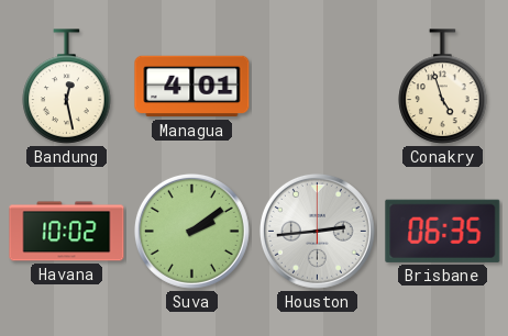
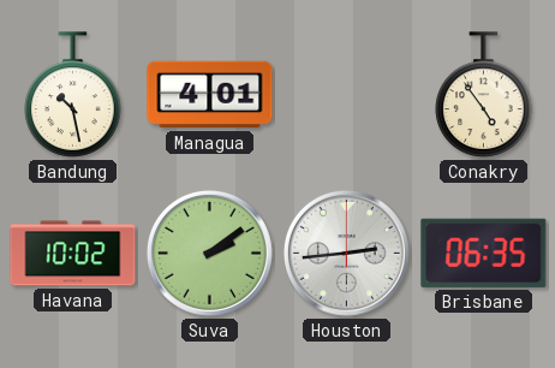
Bandung: 12:28 -> 10:28 (73, 95)
Conakry: 4:57 -> 4:54 (484, 95)
